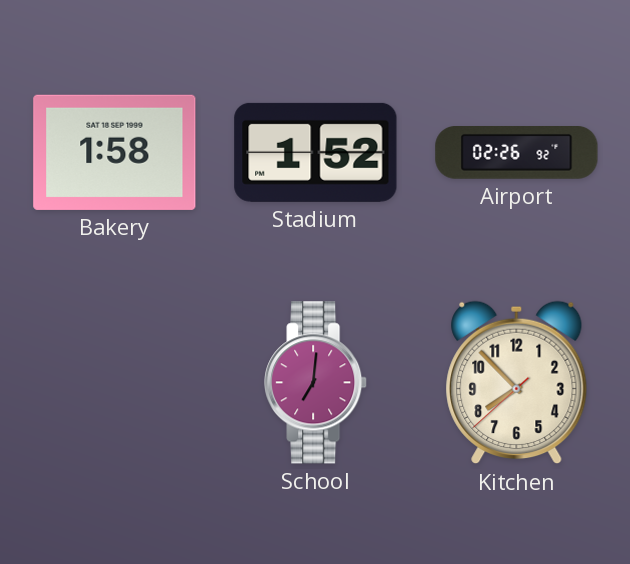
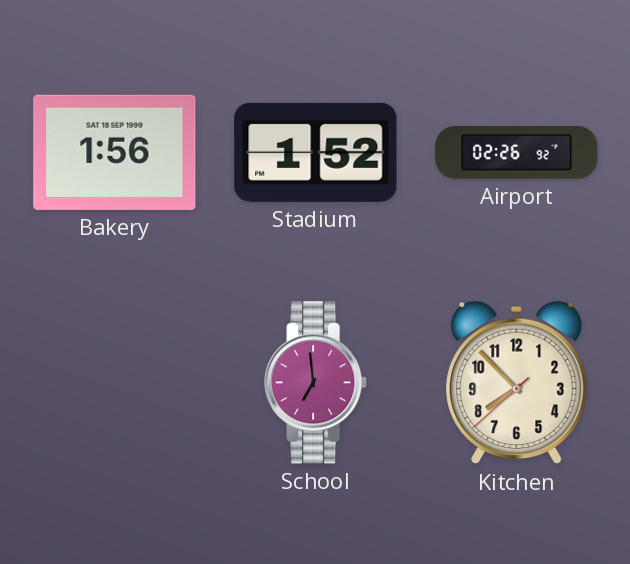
Bakery: 1:58 -> 1:56 (115, 152)
School: 7:01 -> 6:59 (316, 383)
